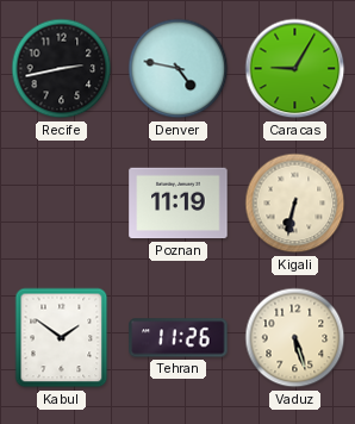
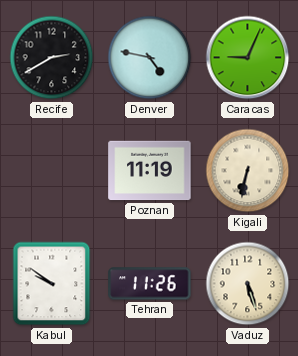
Recife: 2:43 -> 2:40 (52, 58)
Caracas: 9:05 -> 9:04 (248, 58)
Kabul: 1:51 -> 9:51 (52, 284)
